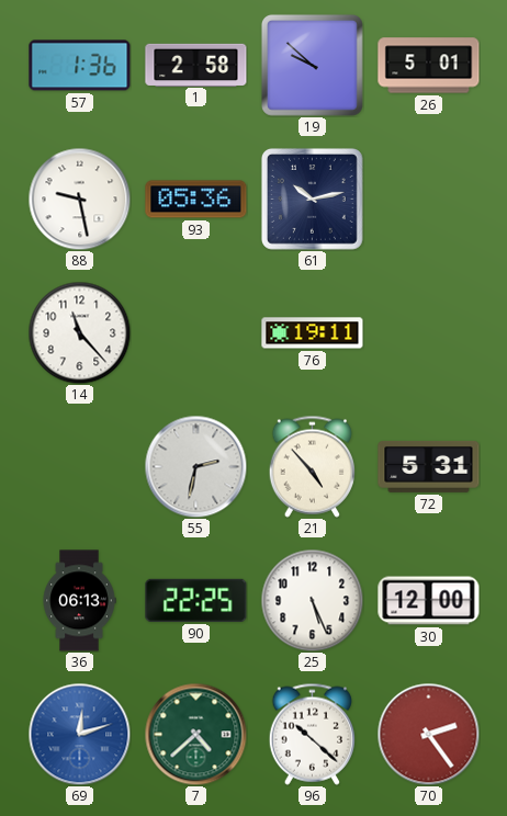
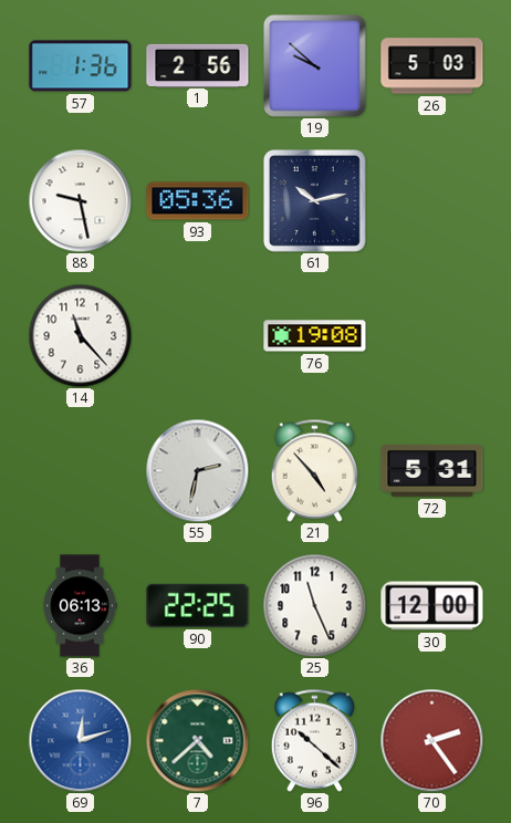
1: 2:58 -> 2:56 (198, 65)
26: 5:01 -> 5:03 (432, 66)
76: 19:11 -> 19:08 (315, 336)
25: 5:26 -> 11:26 (314, 605)
